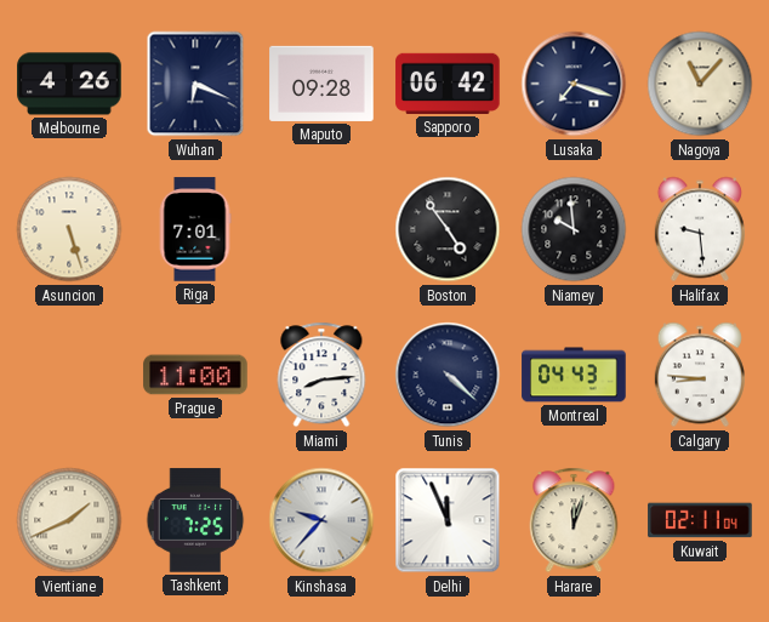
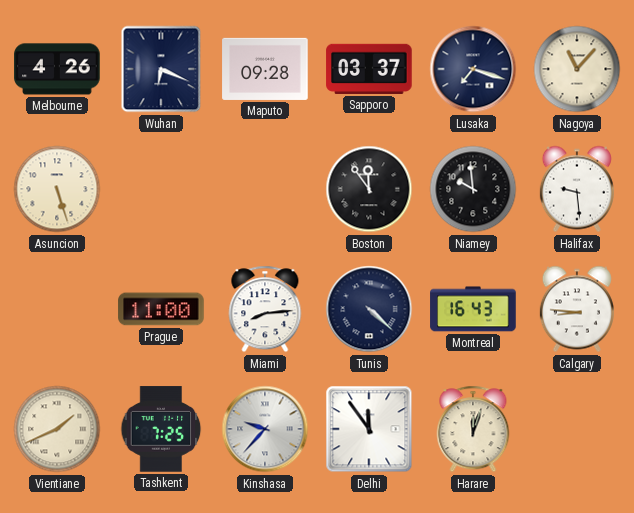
Sapporo: 06:42 -> 03:37 (369, 69)
Riga: 7:01 -> none (195, 229)
Boston: 4:54 -> 11:54 (369, 189)
Montreal: 04:43 -> 16:43 (473, 309)
Delhi: 11:56 -> 11:54 (369, 429)
Kuwait: 02:11 -> none (700, 520)
